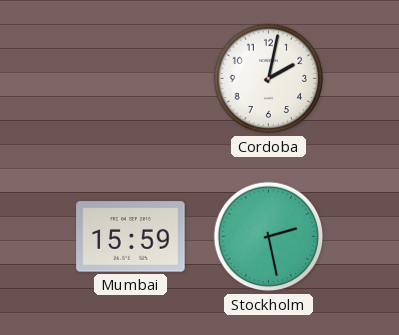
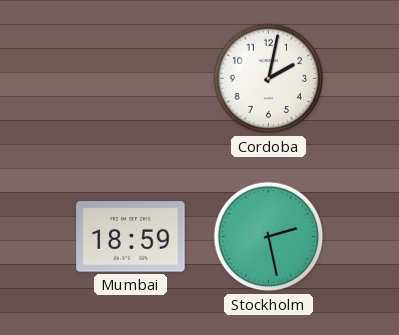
Mumbai: 15:59 -> 18:59 (131, 237)
